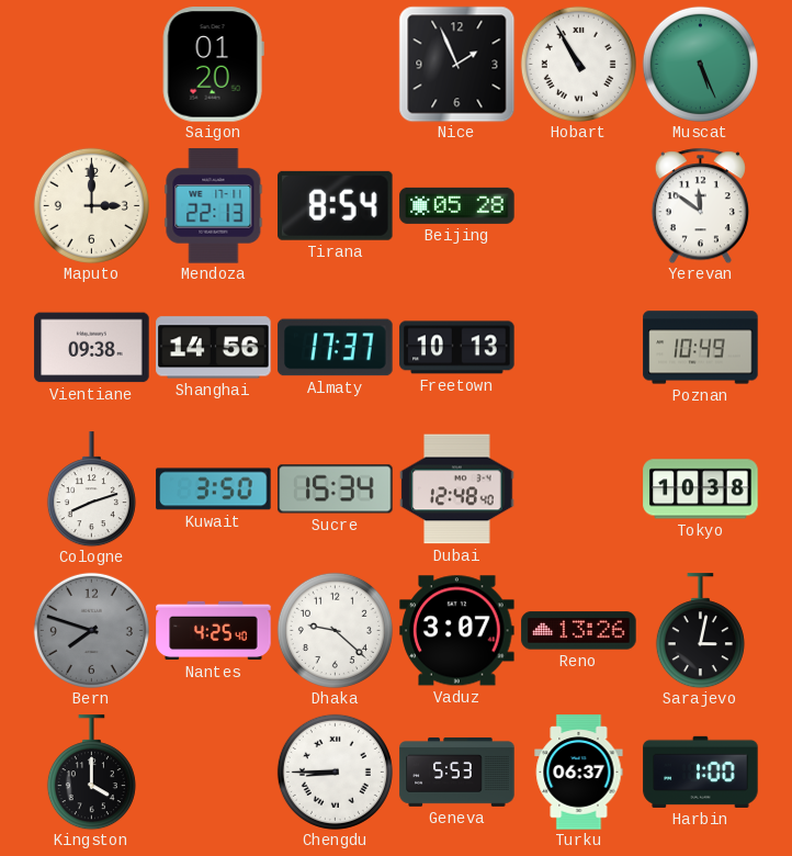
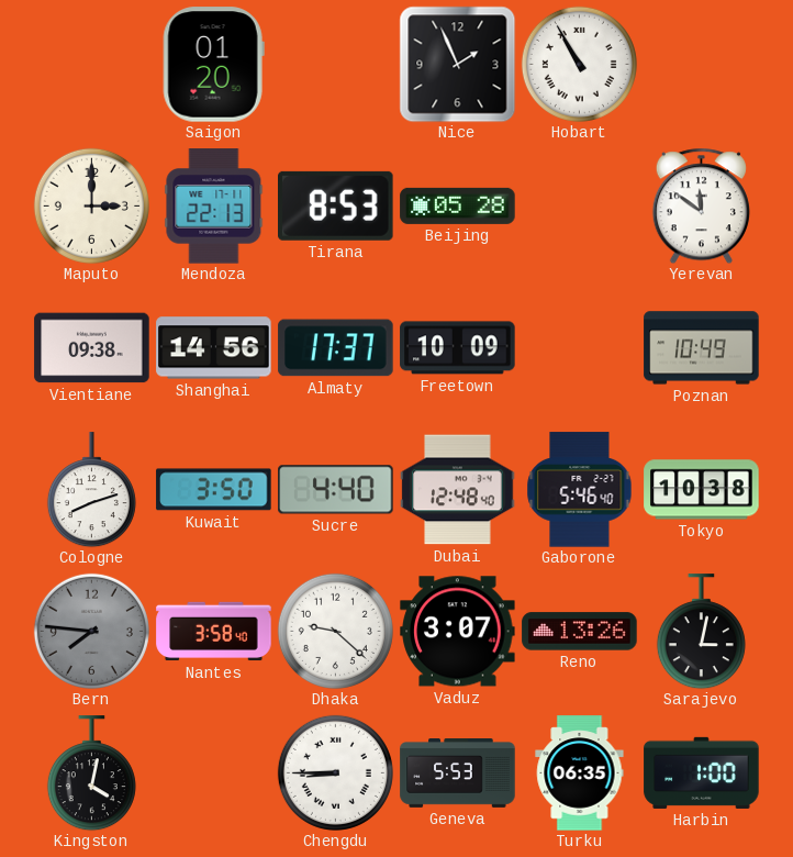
Muscat: 5:26 -> none (700, 64)
Tirana: 8:54 -> 8:53 (336, 205)
Freetown: 10:13 -> 10:09 (458, 348)
Sucre: 15:34 -> 4:40 (336, 490)
Gaborone: none -> 5:46 (580, 490)
Bern: 7:48 -> 7:46 (91, 631)
Nantes: 4:25 -> 3:58 (214, 632)
Kingston: 4:00 -> 4:02 (91, 773)
Turku: 06:37 -> 06:35 (580, 773)
